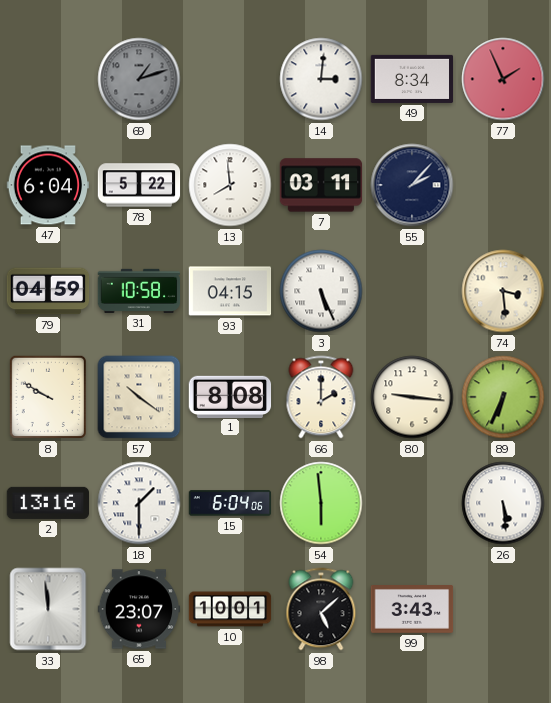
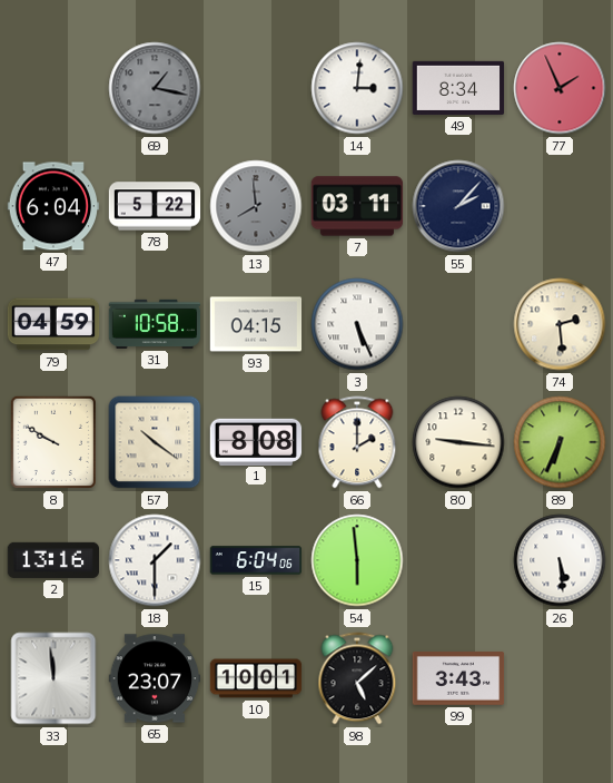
69: 1:12 -> 1:17 (155, 88)
13 dial: white -> grey (256, 206)
74: 3:29 -> 2:29 (560, 324)
